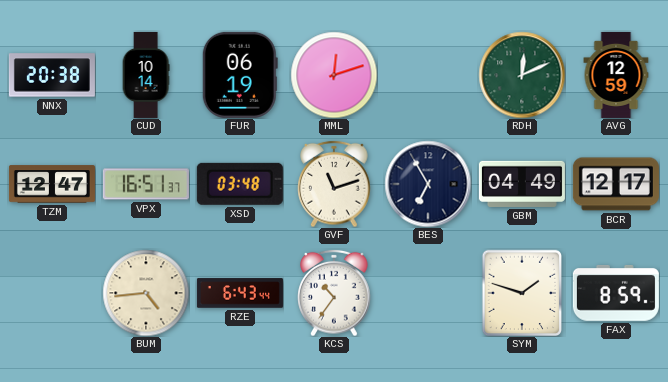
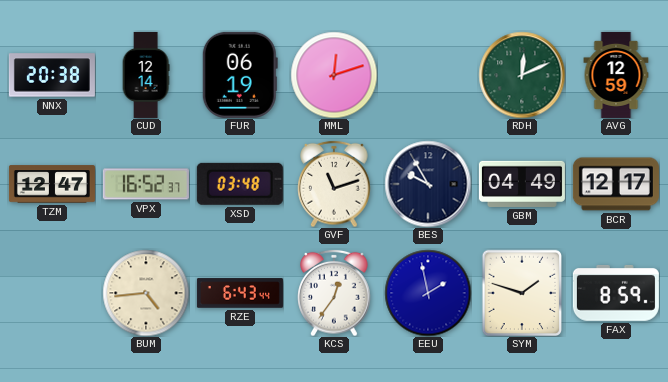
CUD: 10:14 -> 12:14 (146, 75)
VPX: 16:51 -> 16:52 (146, 184)
BES: 6:55 -> 9:55 (428, 184)
KCS: 10:36 -> 12:36 (334, 293)
EEU: none -> 1:58 (428, 293)
